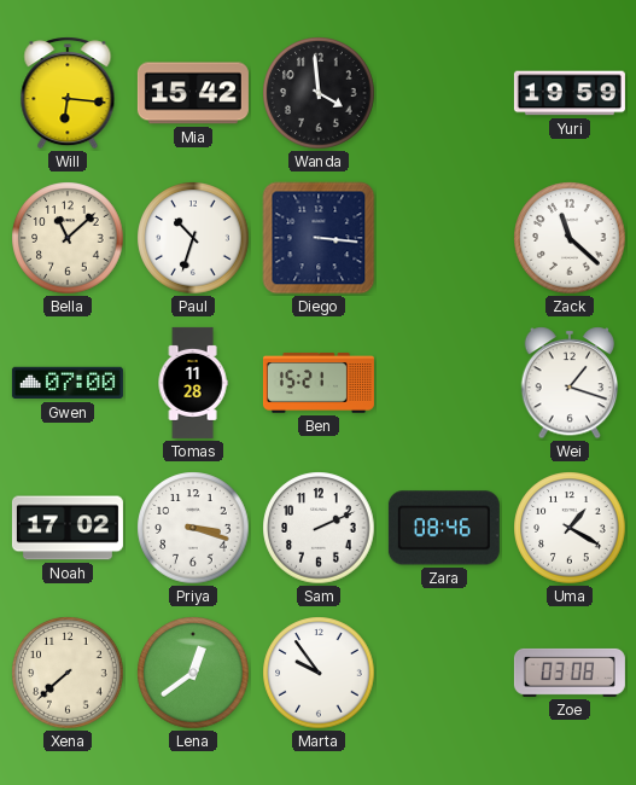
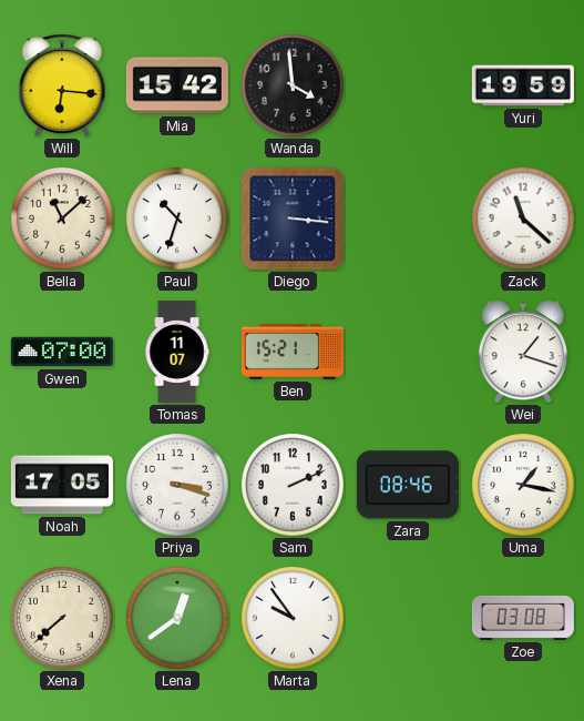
Tomas: 11:28 -> 11:07 (177, 352)
Noah: 17:02 -> 17:05 (62, 485)
Uma: 1:20 -> 1:17 (523, 485)
